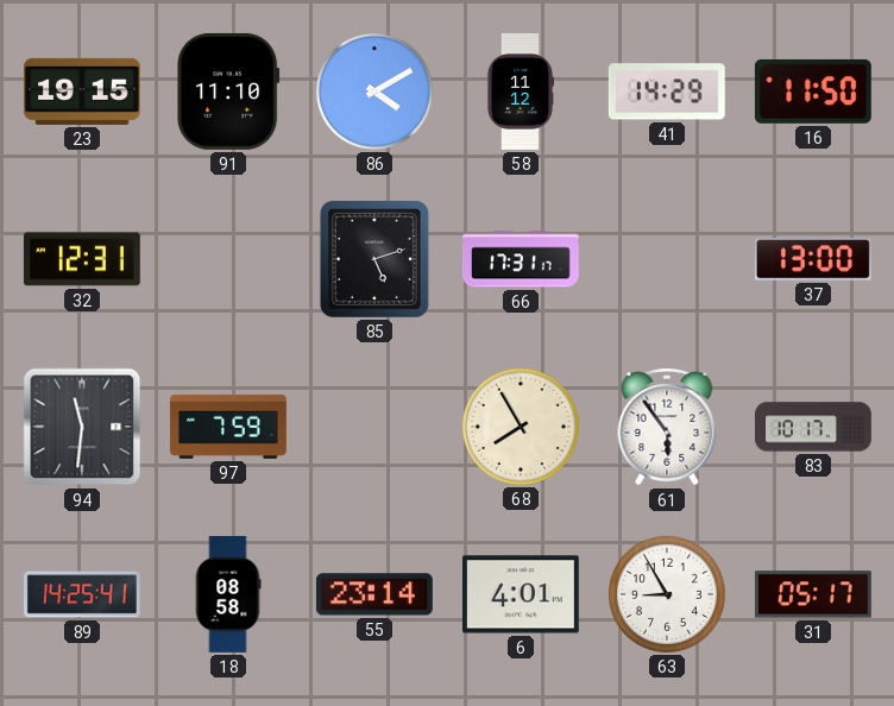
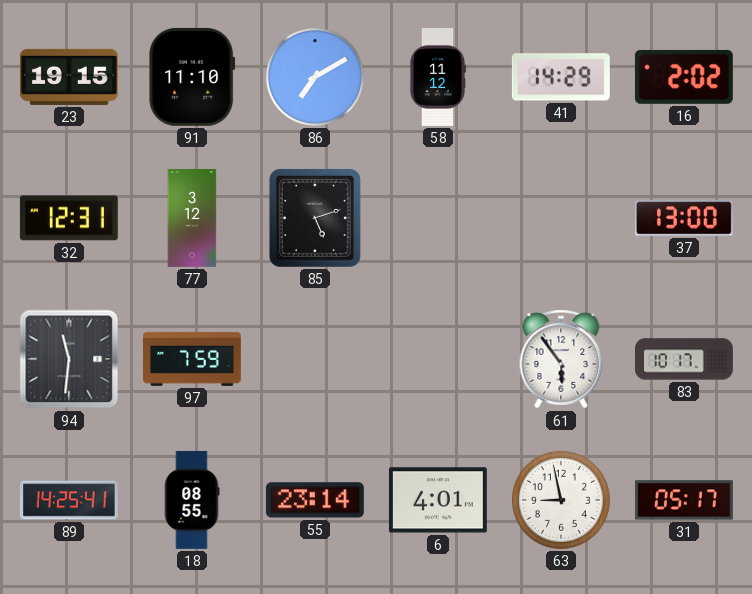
86: 4:10 -> 7:10 (315, 77)
16: 11:50 -> 2:02 (684, 77)
77: none -> 3:12 (192, 219)
66: 17:31 -> none (521, 259)
68: 7:55 -> none (521, 427)
18: 08:58 -> 08:55 (192, 500)
63: 8:55 -> 8:58 (561, 500)
